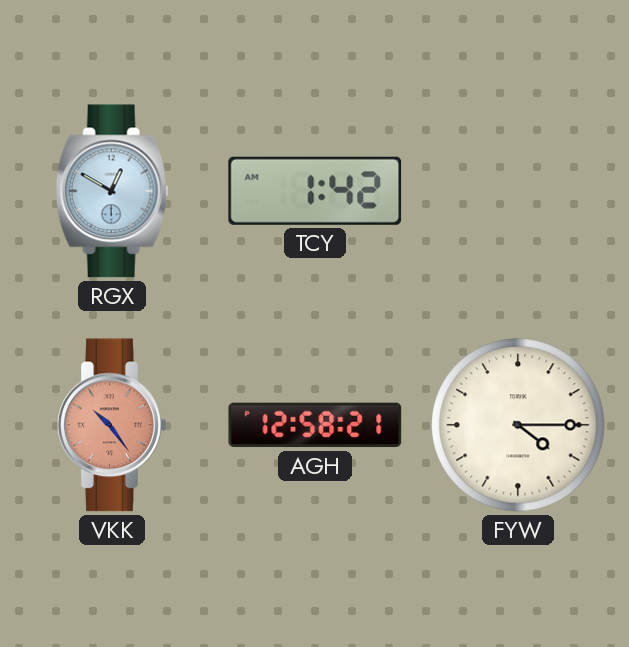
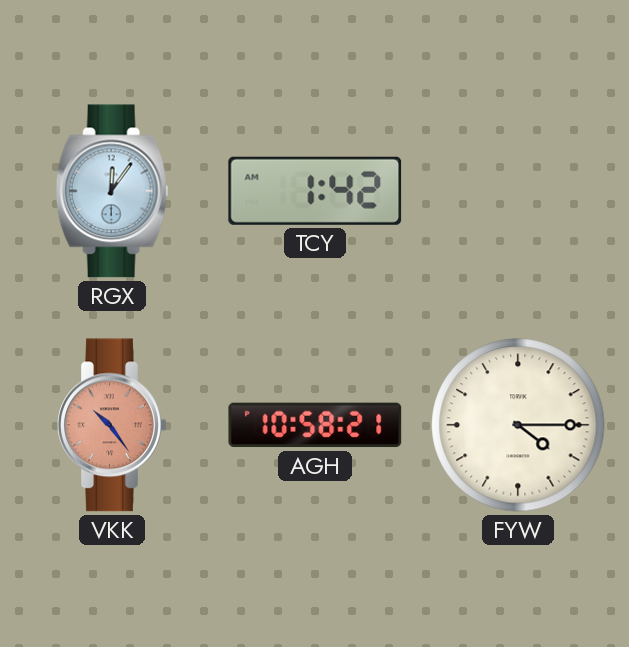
RGX: 12:50 -> 12:06 (112, 191)
AGH: 12:58 -> 10:58 (315, 425)
